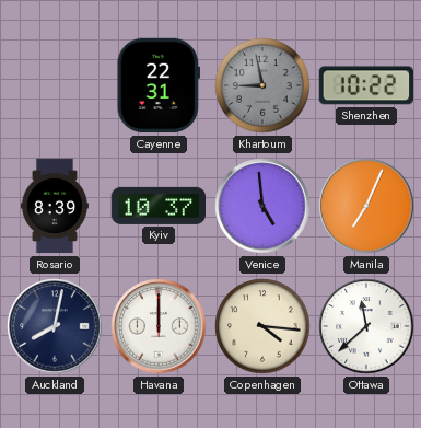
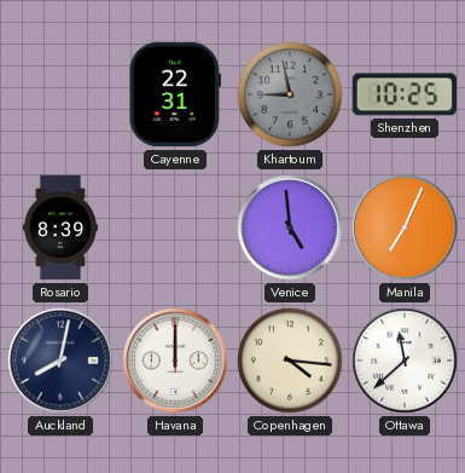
Shenzhen: 10:22 -> 10:25 (403, 94)
Kyiv: 10:37 -> none (159, 206)
